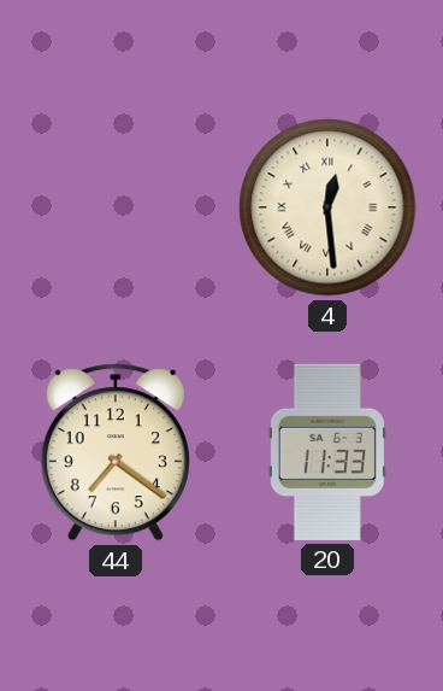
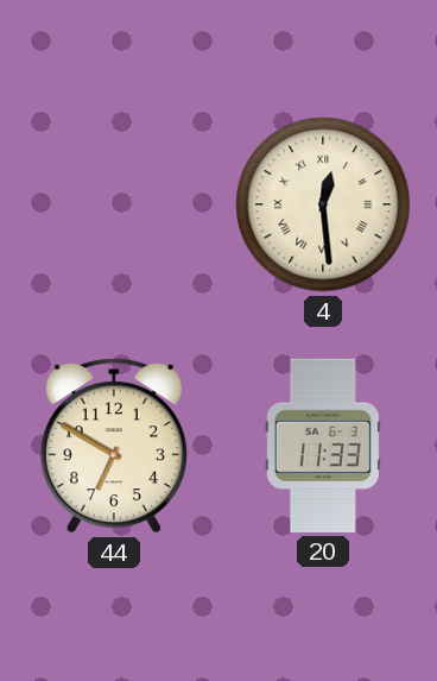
44: 7:21 -> 6:50 (114, 446)
